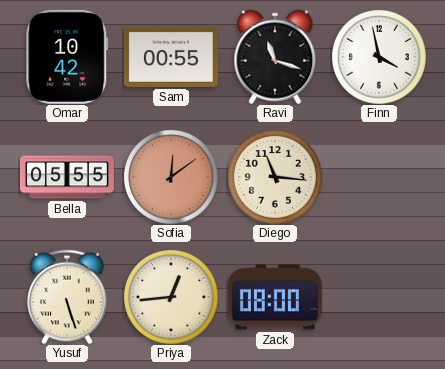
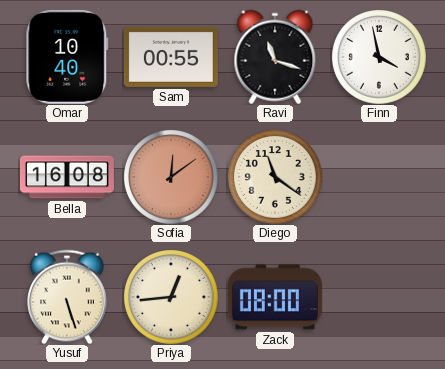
Omar: 10:42 -> 10:40 (67, 57)
Bella: 05:55 -> 16:08 (67, 177)
Diego: 11:16 -> 11:21 (275, 177)
